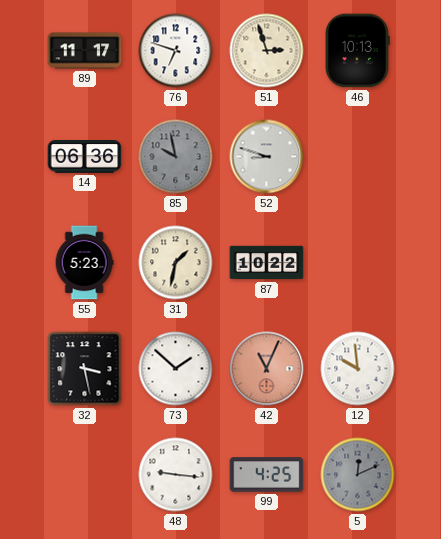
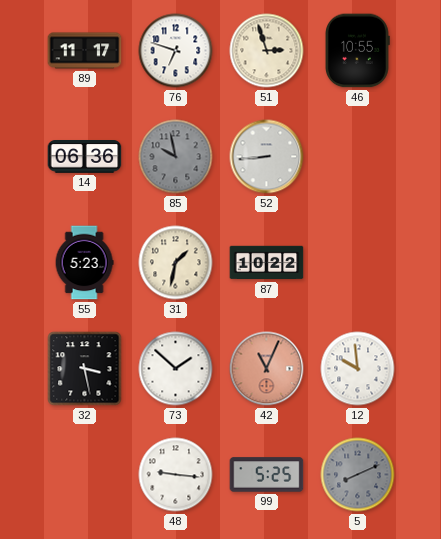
46: 10:13 -> 10:55 (358, 51)
52: 8:48 -> 8:44 (267, 157)
99: 4:25 -> 5:25 (267, 475)
5: 12:11 -> 8:11 (358, 475)
